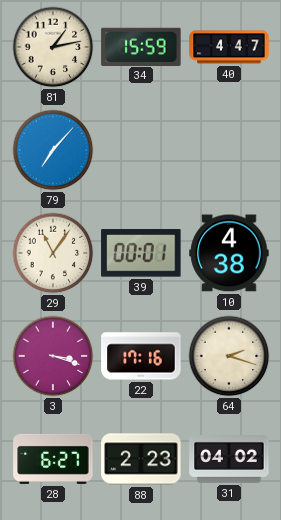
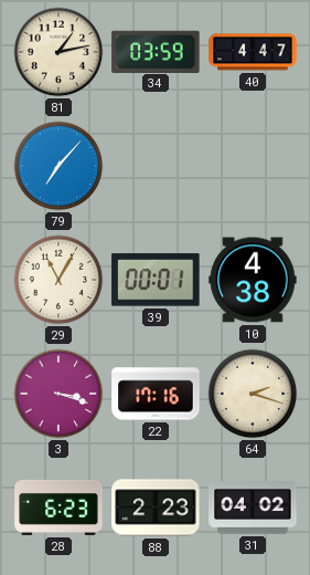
34: 15:59 -> 03:59 (156, 51)
29: 11:06 -> 11:05 (58, 280)
28: 6:27 -> 6:23 (58, 508)
